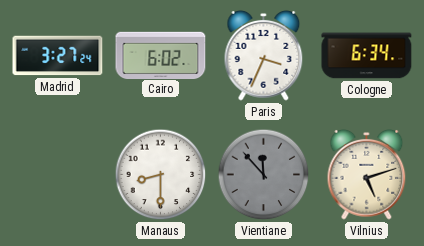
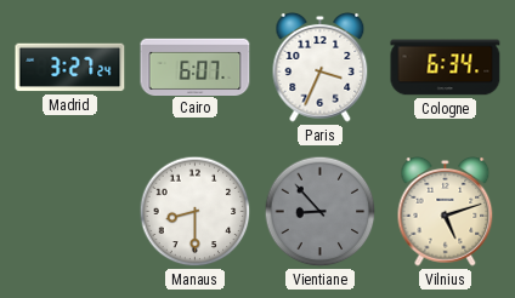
Cairo: 6:02 -> 6:07 (196, 67)
Vientiane: 11:53 -> 8:53 (321, 212)
